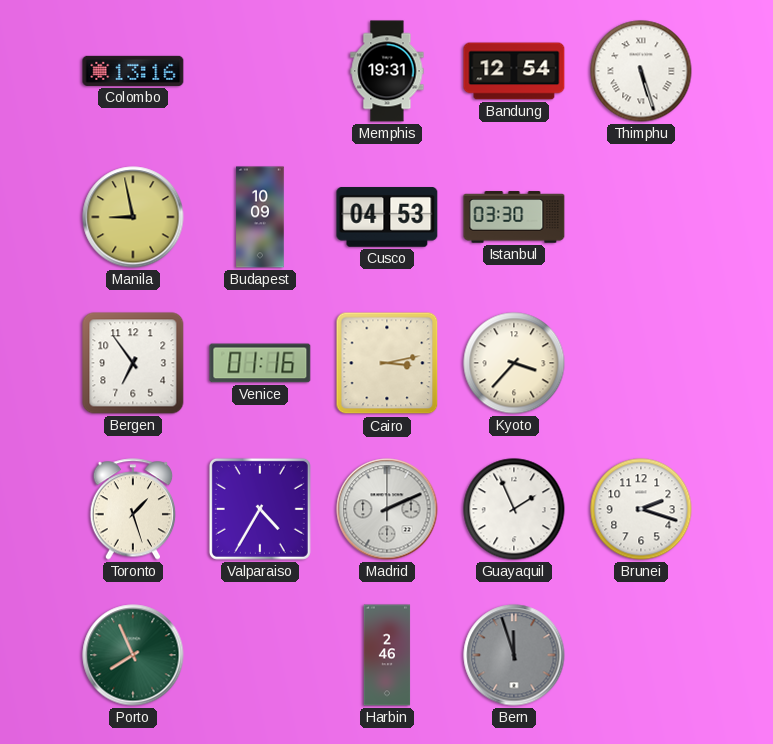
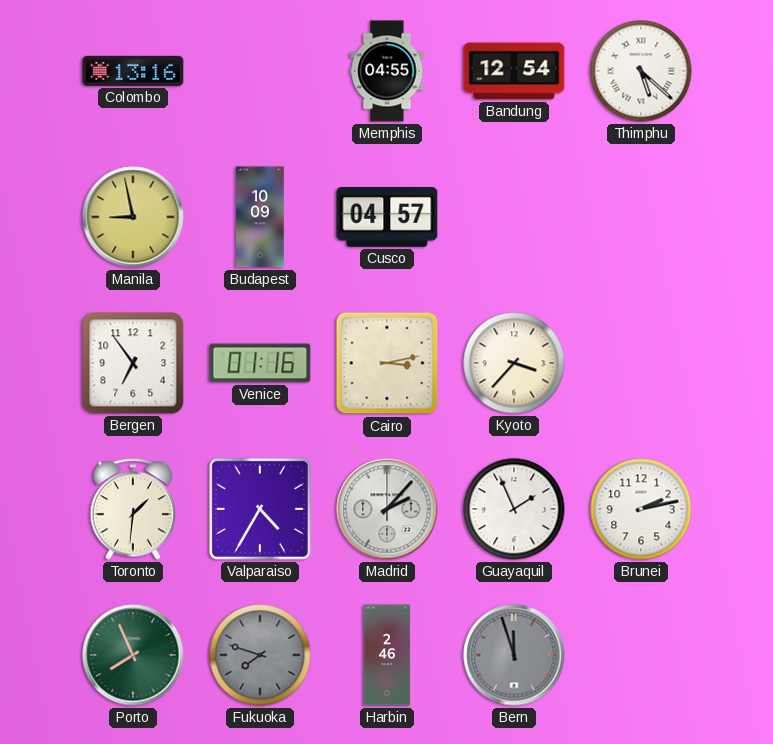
Memphis: 19:31 -> 04:55 (387, 71)
Thimphu: 5:27 -> 5:22 (641, 71)
Cusco: 04:53 -> 04:57 (387, 218)
Istanbul: 03:30 -> none (514, 217)
Toronto: 1:27 -> 1:31 (133, 509)
Madrid: 2:11 -> 2:07 (387, 509)
Brunei: 2:18 -> 2:13 (641, 509)
Fukuoka: none -> 7:48 (260, 655)
